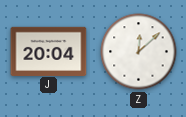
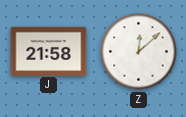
J: 20:04 -> 21:58 (49, 51)
